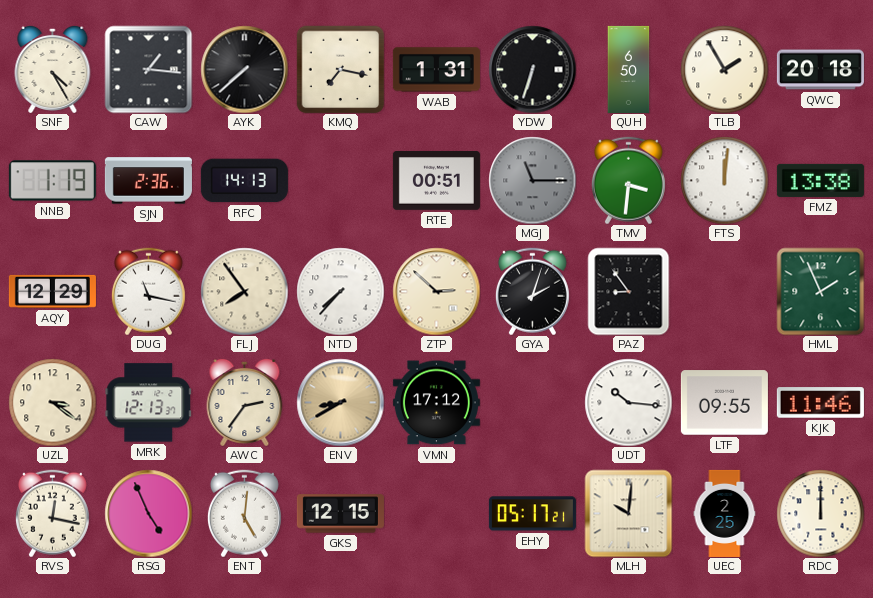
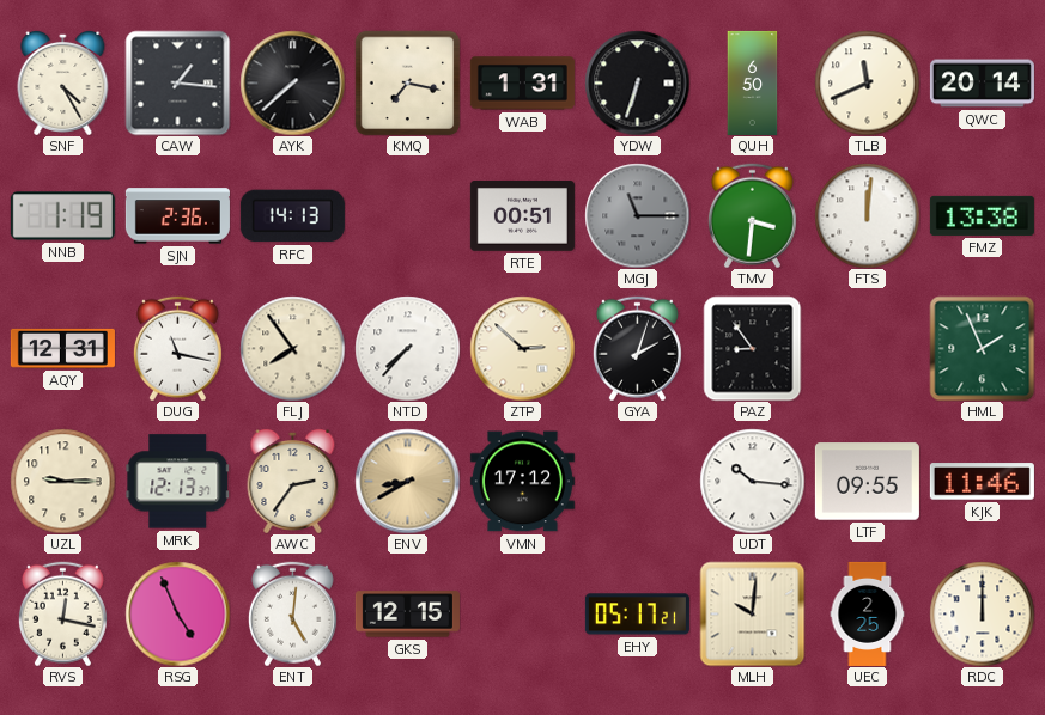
TLB: 1:55 -> 11:41 (867, 82)
QWC: 20:18 -> 20:14 (982, 84)
AQY: 12:29 -> 12:31 (62, 348)
UZL: 3:21 -> 9:15 (62, 481)
